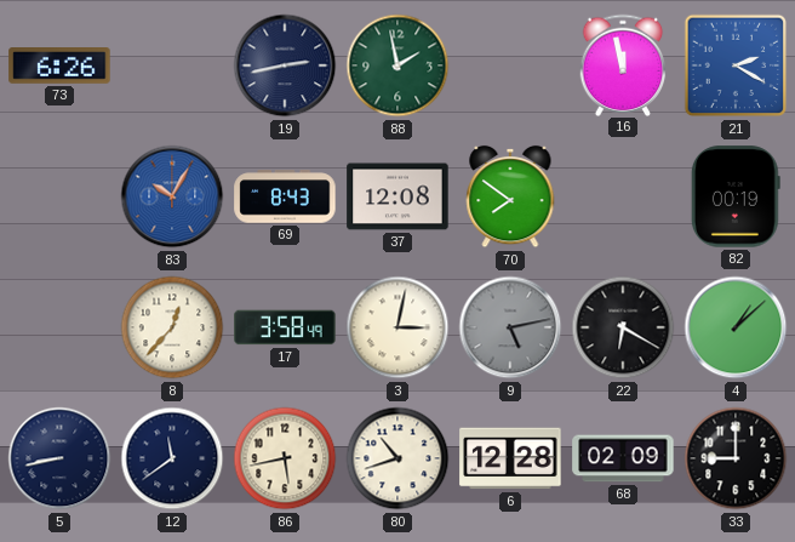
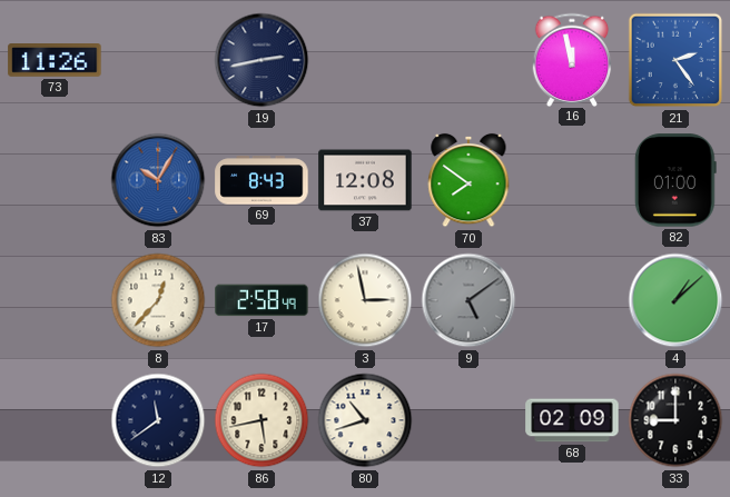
73: 6:26 -> 11:26 (55, 61)
88: 1:58 -> none (397, 65)
21: 2:20 -> 2:24 (675, 60)
82: 00:19 -> 01:00 (675, 180)
17: 3:58 -> 2:58 (262, 300)
3: 3:02 -> 2:58 (365, 300)
9: 5:13 -> 5:09 (468, 300)
22: 6:20 -> none (623, 327)
5: 8:43 -> none (59, 458)
6: 12:28 -> none (510, 458)
